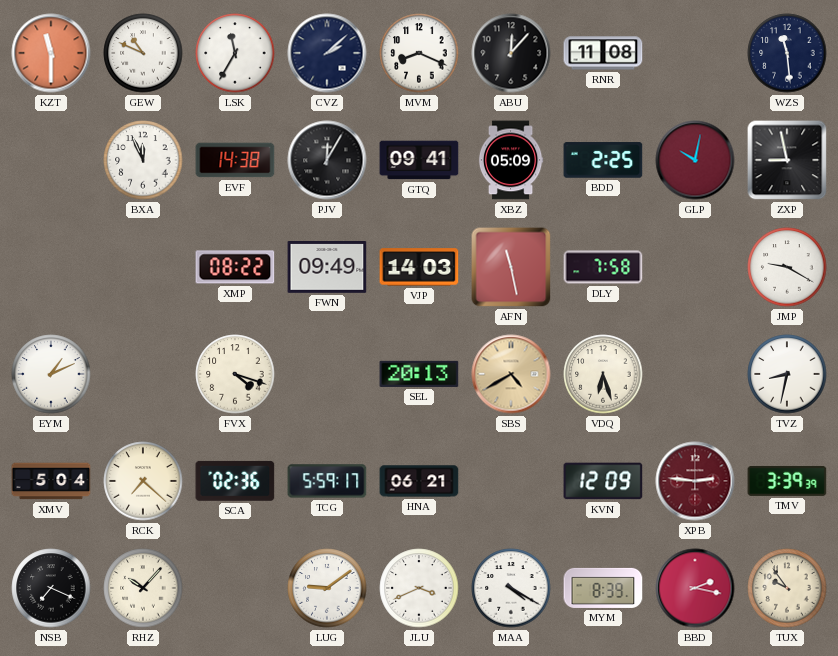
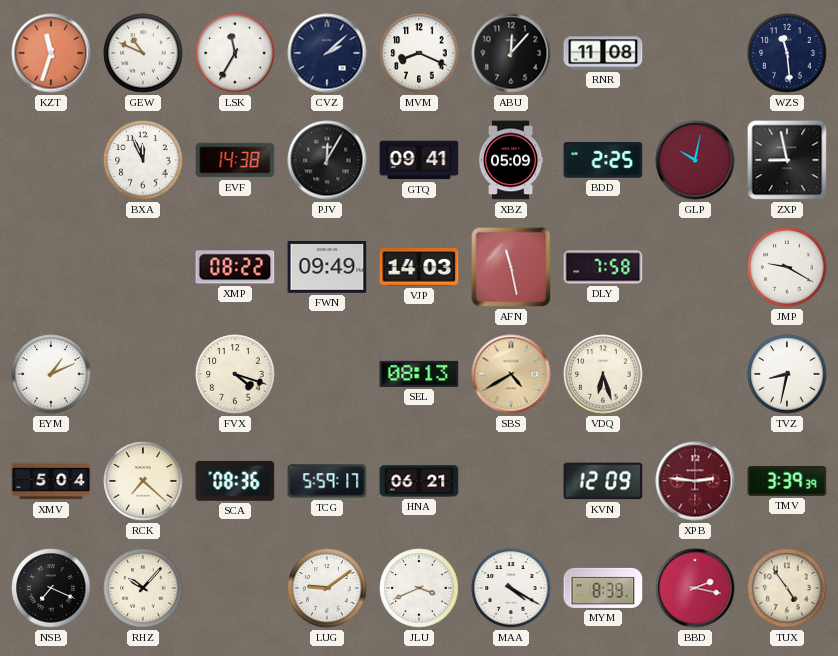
KZT: 11:30 -> 11:33 (51, 53)
SEL: 20:13 -> 08:13 (419, 374)
SCA: 02:36 -> 08:36 (235, 481)
TUX: 9:54 -> 4:54 (787, 588)
